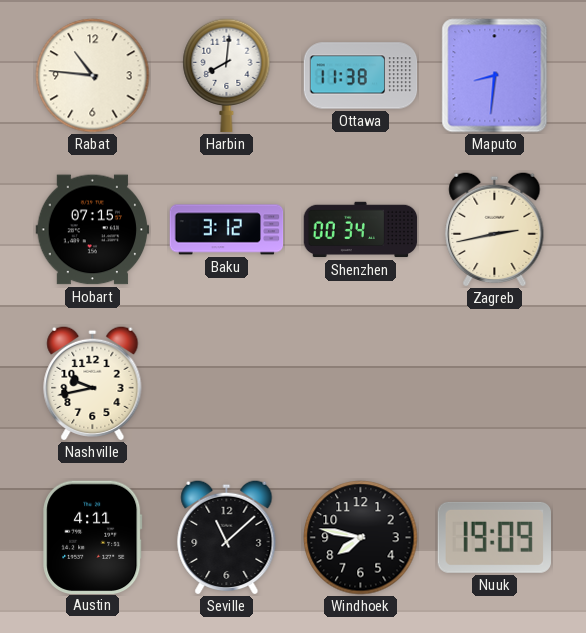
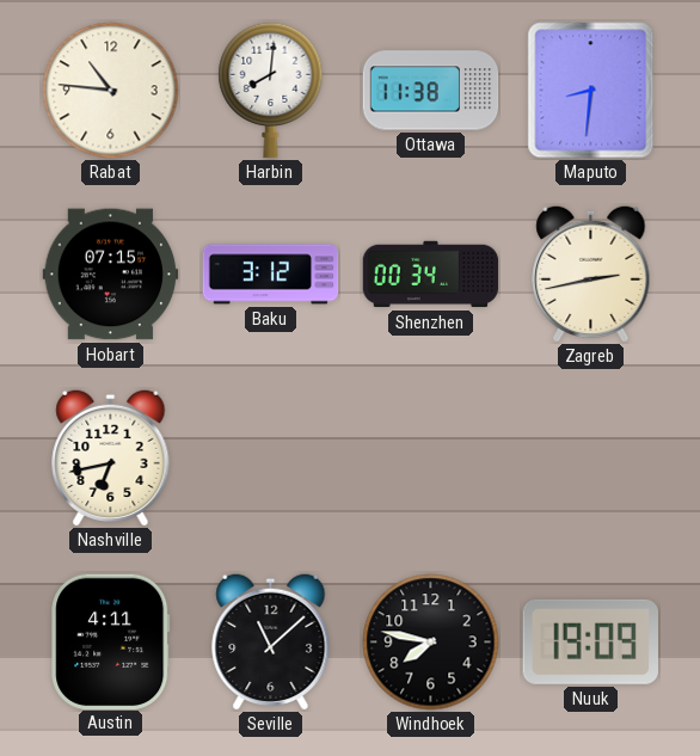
Nashville: 9:43 -> 6:43 (111, 457)
